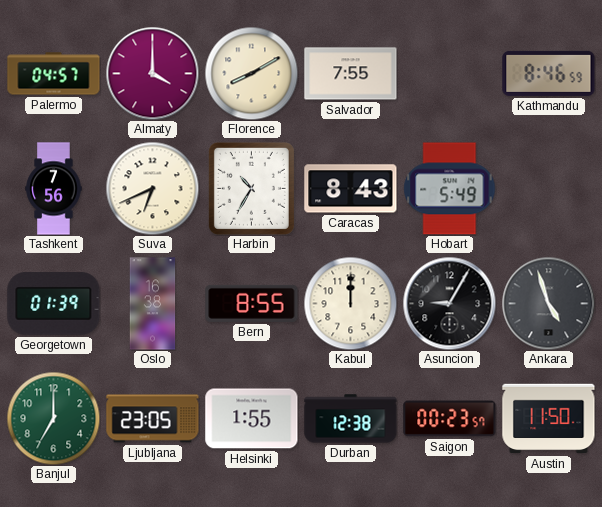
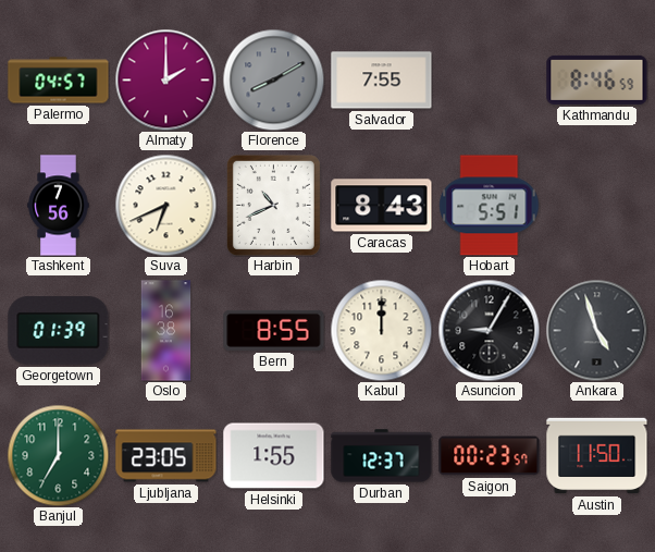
Almaty: 4:00 -> 2:00 (165, 79)
Florence dial: cream -> grey (273, 79)
Harbin: 10:35 -> 10:41 (273, 205)
Hobart: 5:49 -> 5:51 (490, 206)
Durban: 12:38 -> 12:37 (382, 456)
